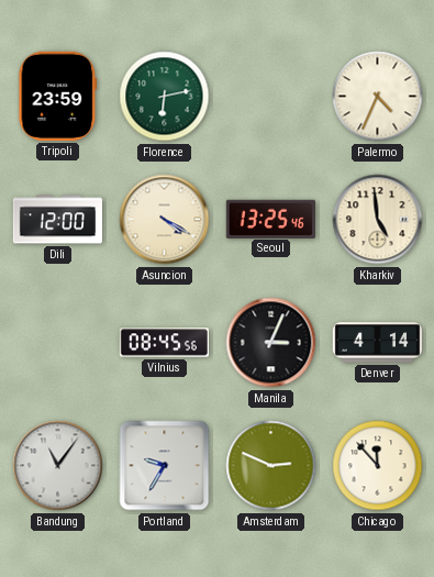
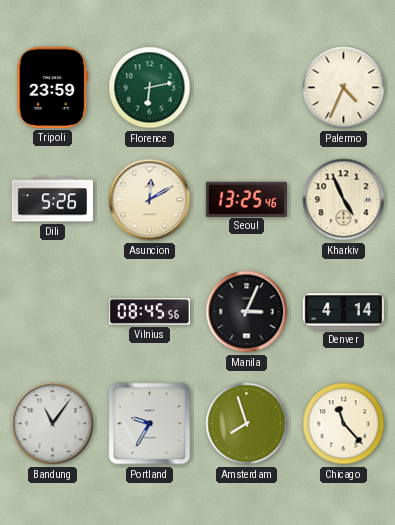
Dili: 12:00 -> 5:26 (52, 200)
Asuncion: 4:20 -> 12:10 (150, 200)
Kharkiv: 4:59 -> 4:56 (344, 200)
Amsterdam: 2:49 -> 7:57 (247, 424)
Chicago: 11:53 -> 11:23 (344, 424)
